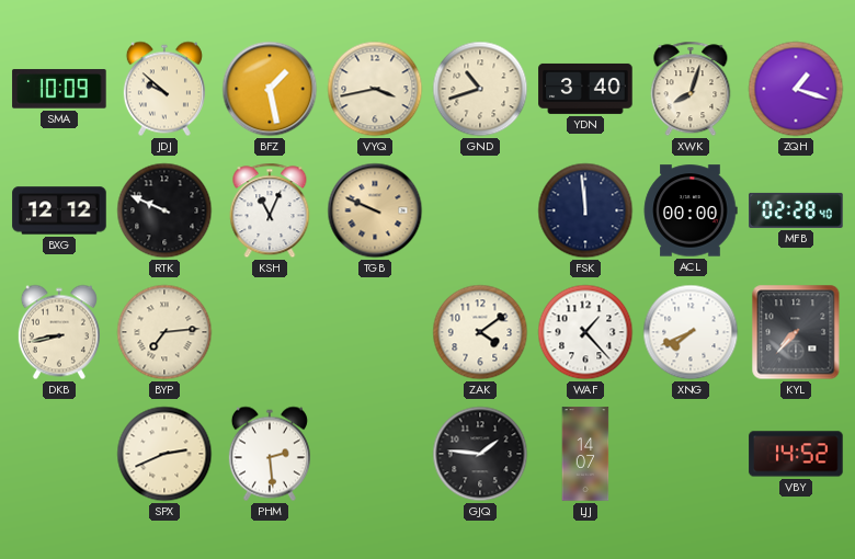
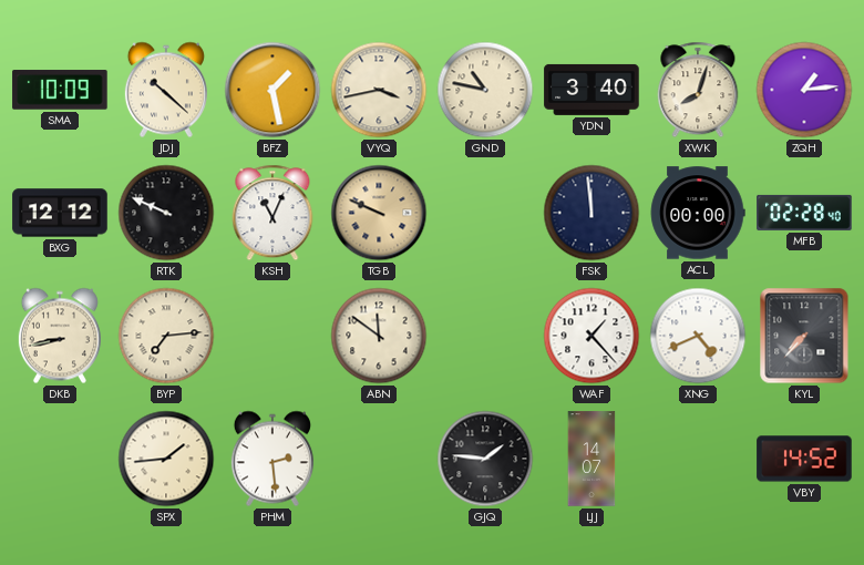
JDJ: 9:52 -> 10:22 (166, 90)
GND: 10:42 -> 10:47 (485, 90)
ZQH: 1:18 -> 1:14 (804, 90)
ABN: none -> 11:51 (379, 336)
ZAK: 4:09 -> none (480, 332)
XNG: 7:41 -> 4:41 (698, 336)
SPX: 2:41 -> 1:44 (166, 459)
